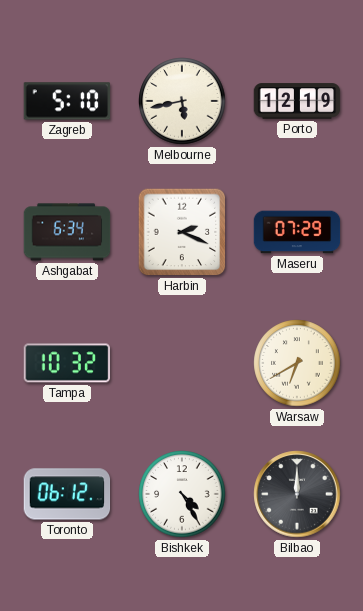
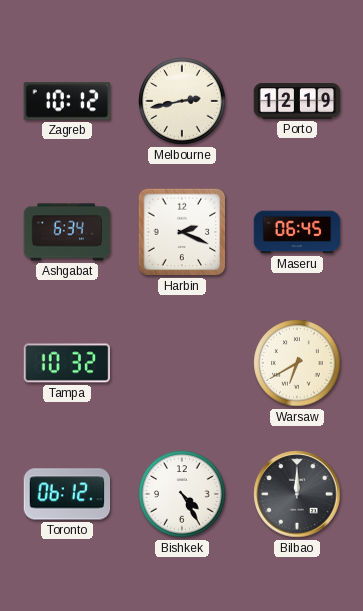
Zagreb: 5:10 -> 10:12 (67, 101)
Melbourne: 5:43 -> 2:43 (182, 101)
Maseru: 07:29 -> 06:45 (297, 232)
